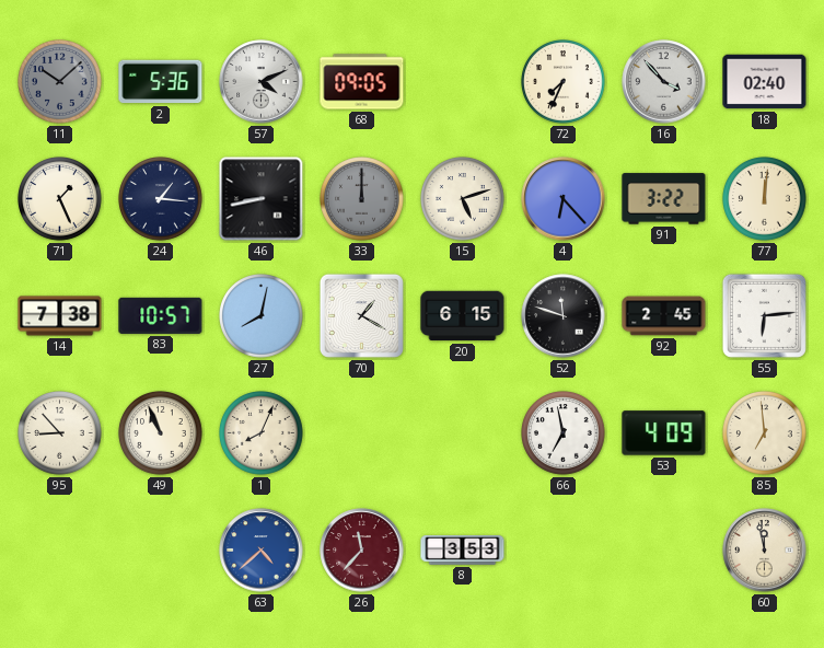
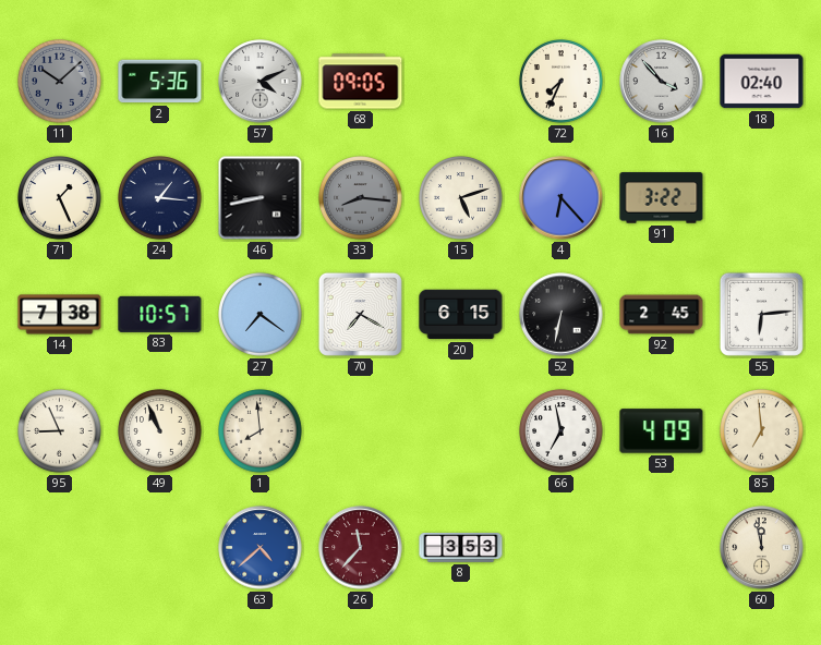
33: 12:00 -> 8:16 (361, 198)
77: 12:01 -> none (765, 199)
27: 8:02 -> 7:21 (261, 315)
70: 1:20 -> 7:20 (360, 314)
52: 11:48 -> 6:32 (562, 315)
95: 8:53 -> 8:56 (60, 431)
1: 8:04 -> 7:59 (261, 431)
